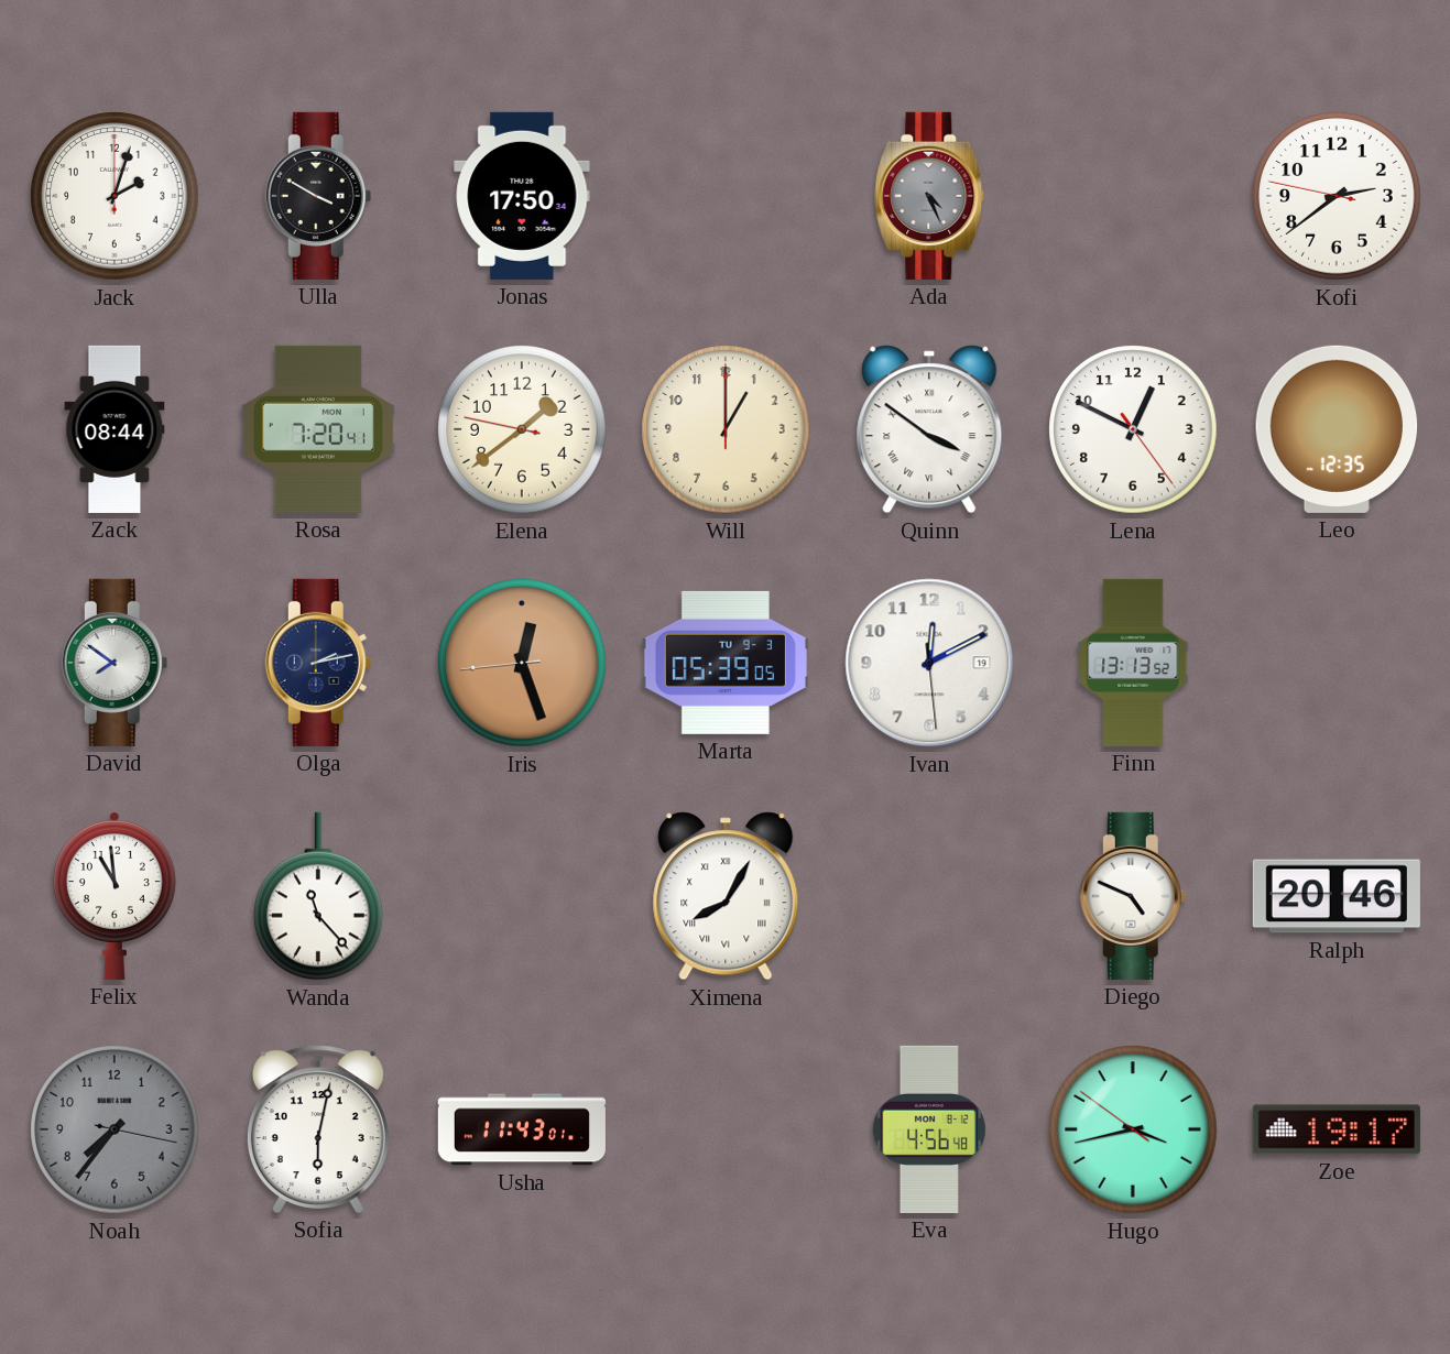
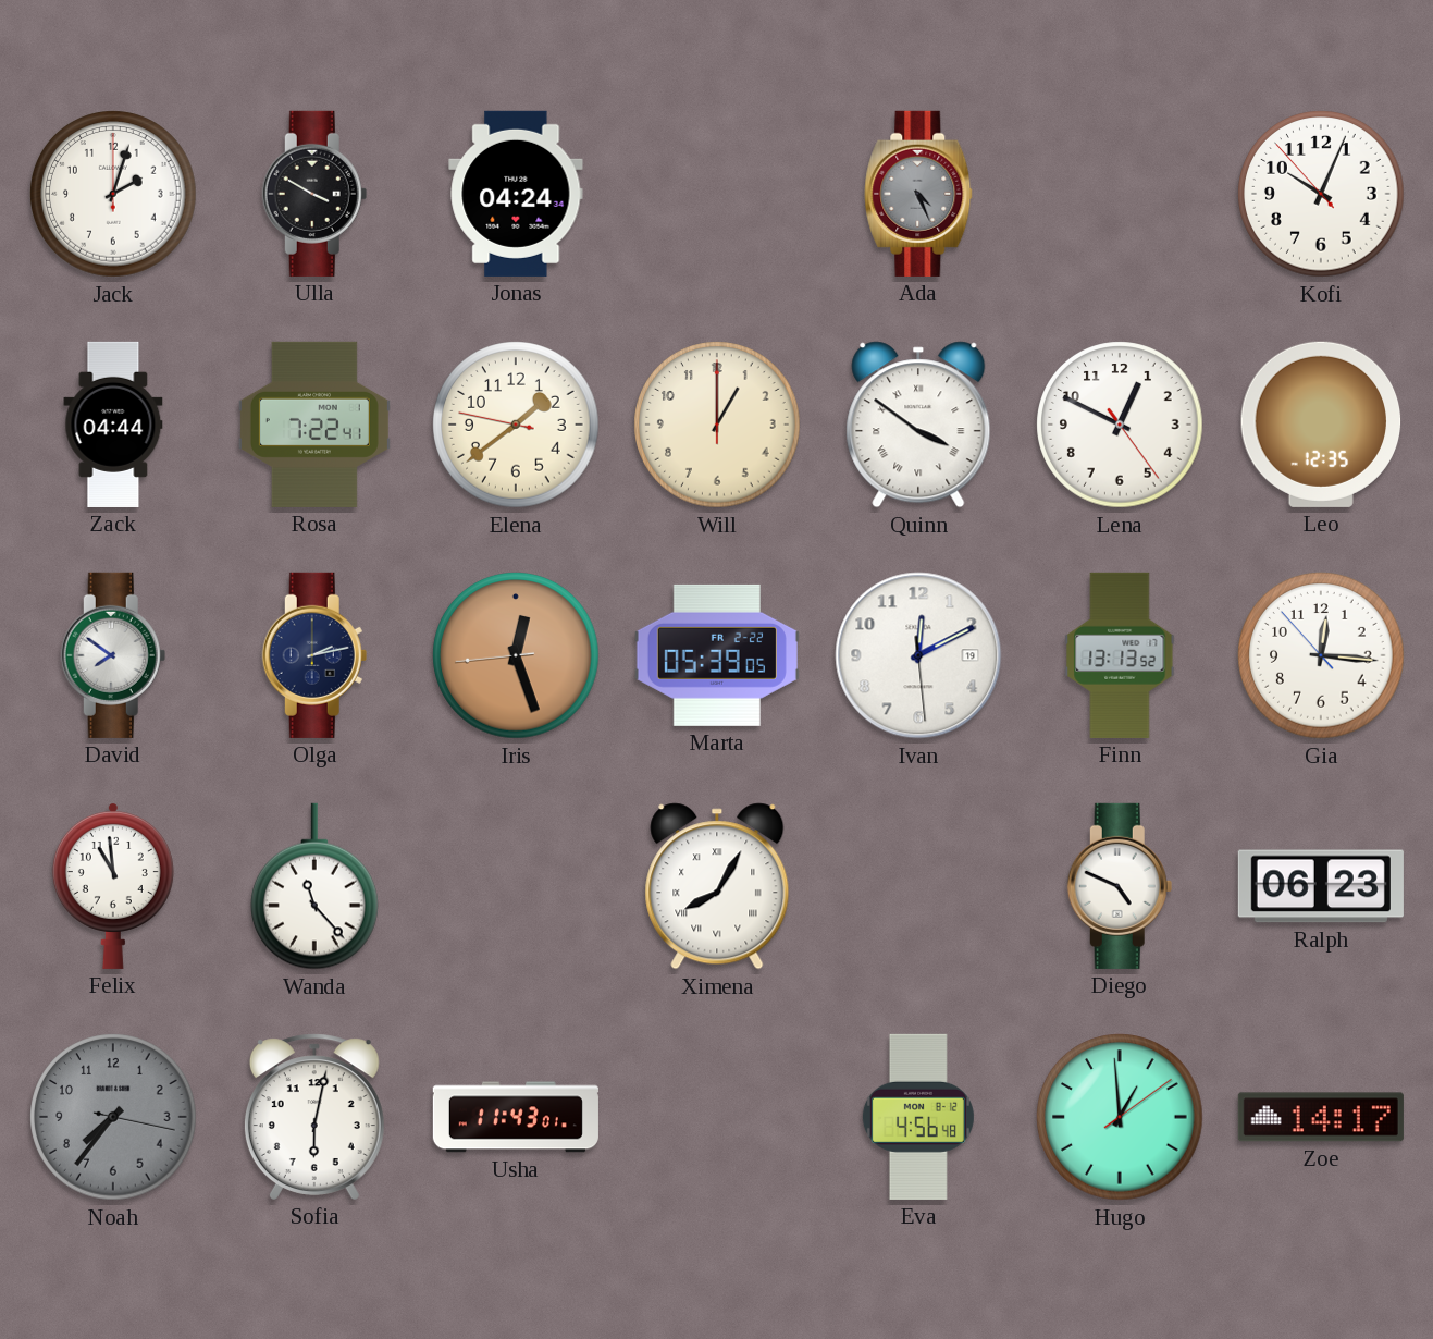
Jonas: 17:50 -> 04:24 (516, 194)
Kofi: 2:38 -> 10:03 (1321, 194)
Zack: 08:44 -> 04:44 (113, 425)
Rosa: 7:20 -> 7:22 (314, 425)
Marta date: TU 9-3 -> FR 2-22 (717, 655)
Gia: none -> 12:15 (1321, 655)
Ralph: 20:46 -> 06:23 (1321, 886)
Hugo: 3:42 -> 12:59 (1120, 1117)
Zoe: 19:17 -> 14:17 (1321, 1117)
